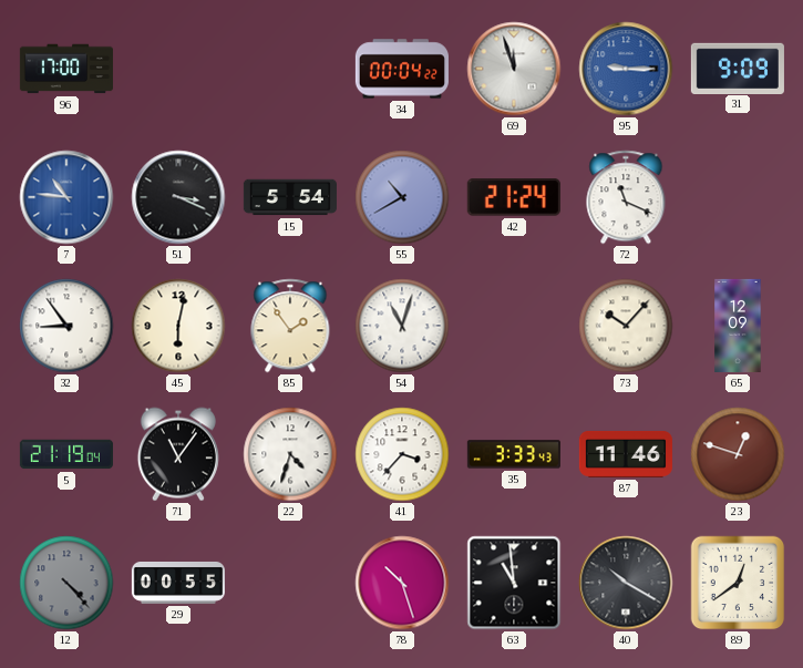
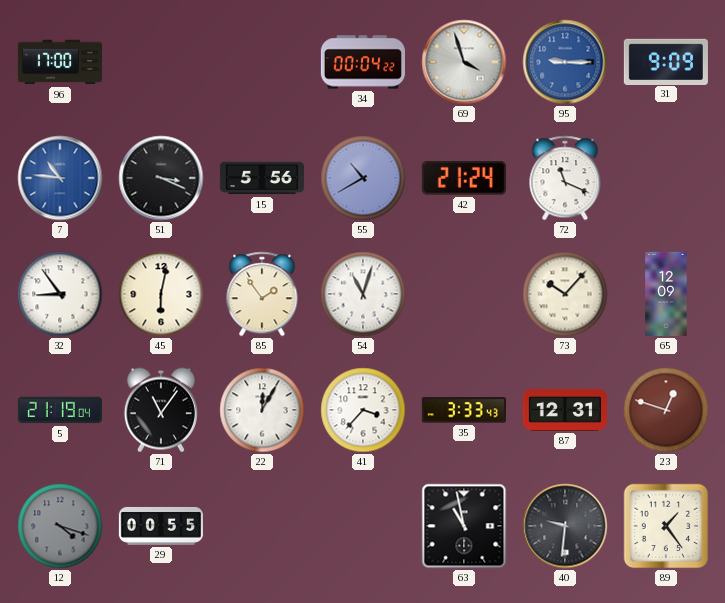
69: 11:57 -> 3:57 (464, 62)
15: 5:54 -> 5:56 (262, 178)
22: 4:33 -> 12:05 (262, 410)
87: 11:46 -> 12:31 (565, 410)
12: 4:23 -> 4:18 (60, 526)
78: 10:27 -> none (402, 583)
63: 10:59 -> 10:58 (464, 526)
40: 10:20 -> 9:31 (565, 526)
89: 12:39 -> 1:24 (666, 526)
